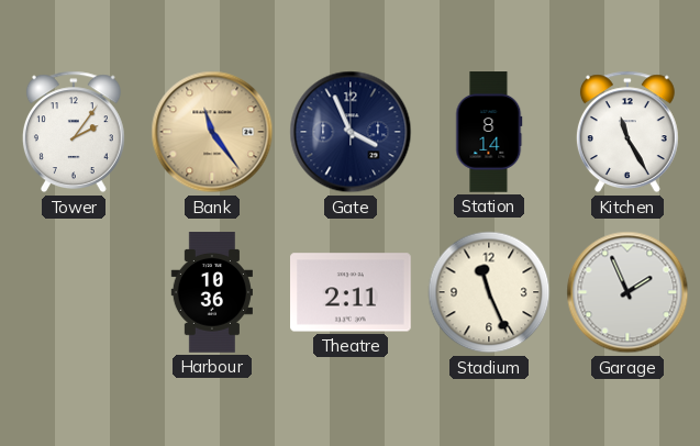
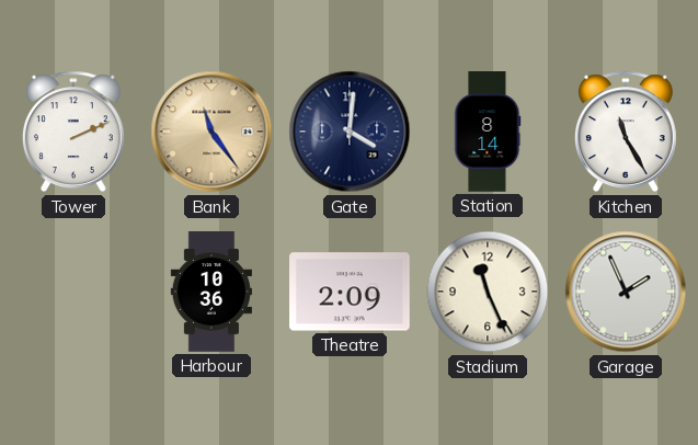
Tower: 2:06 -> 2:11 (73, 132)
Gate: 3:56 -> 4:01 (350, 132)
Theatre: 2:11 -> 2:09 (351, 292)
